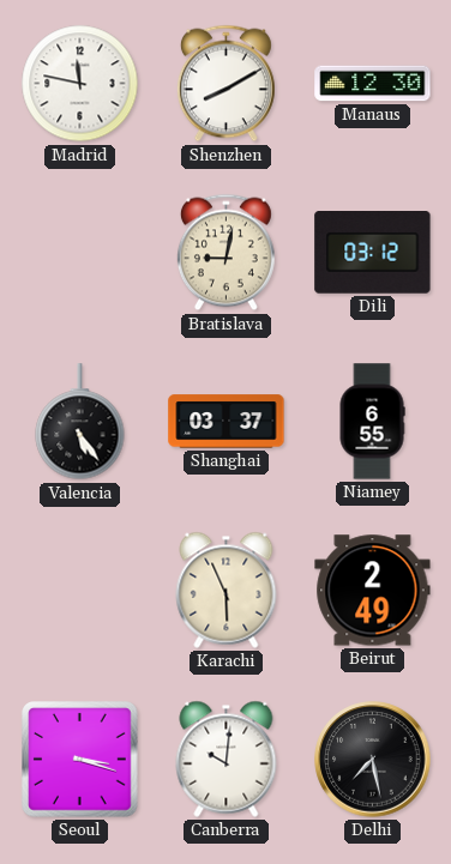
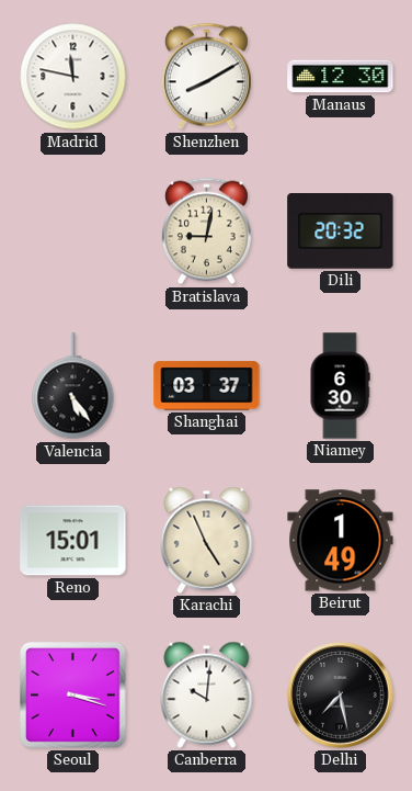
Dili: 03:12 -> 20:32 (341, 231)
Niamey: 6:55 -> 6:30 (340, 386)
Reno: none -> 15:01 (73, 541)
Karachi: 5:56 -> 4:56 (207, 540)
Beirut: 2:49 -> 1:49 (341, 541)
